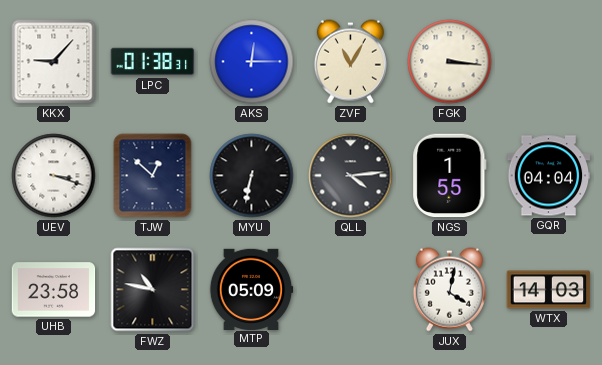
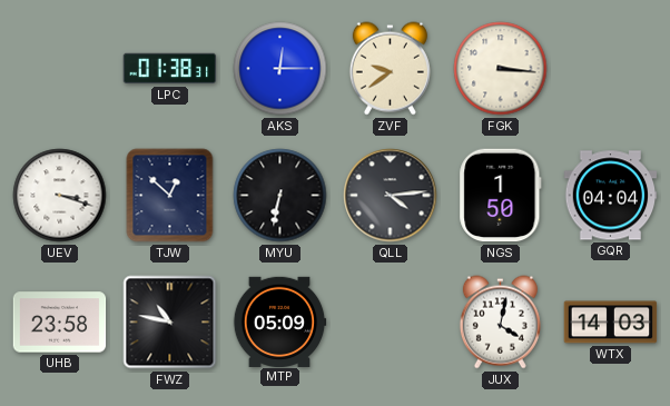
KKX: 9:07 -> none (54, 62)
ZVF: 11:05 -> 9:39 (390, 69)
NGS: 1:55 -> 1:50 (501, 196)
